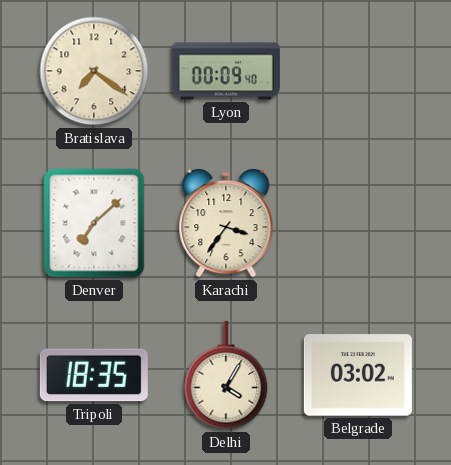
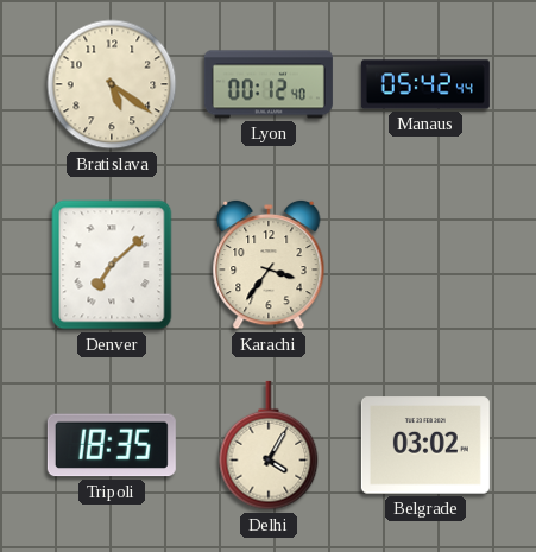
Bratislava: 7:21 -> 5:21 (112, 84)
Lyon: 00:09 -> 00:12 (269, 84)
Manaus: none -> 05:42 (425, 84)
